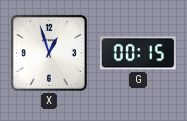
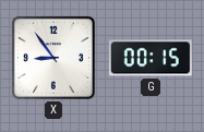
X: 12:57 -> 8:54 (53, 58)
